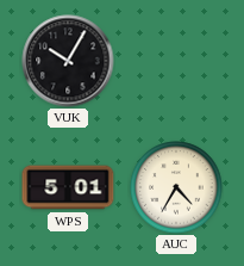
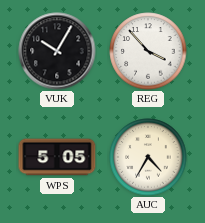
REG: none -> 3:53 (148, 51)
WPS: 5:01 -> 5:05 (57, 157)
